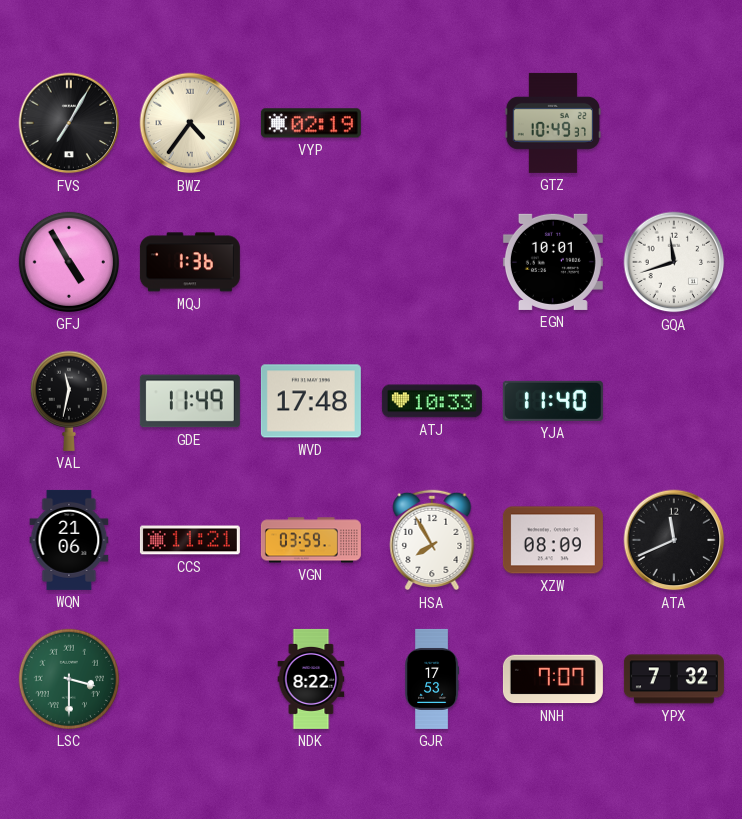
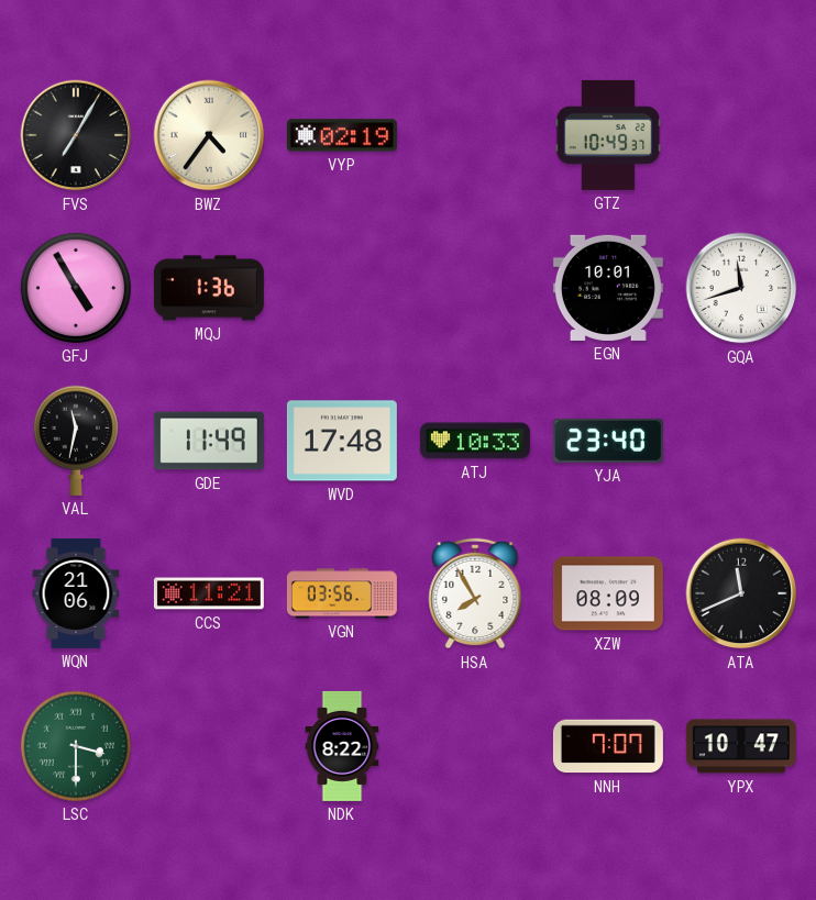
YJA: 11:40 -> 23:40 (608, 441)
VGN: 03:59 -> 03:56 (342, 593)
GJR: 17:53 -> none (432, 679)
YPX: 7:32 -> 10:47 (741, 746)
